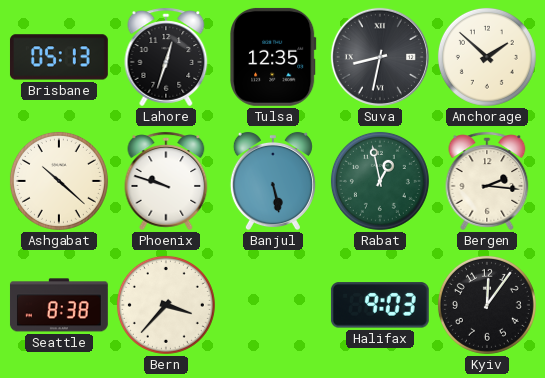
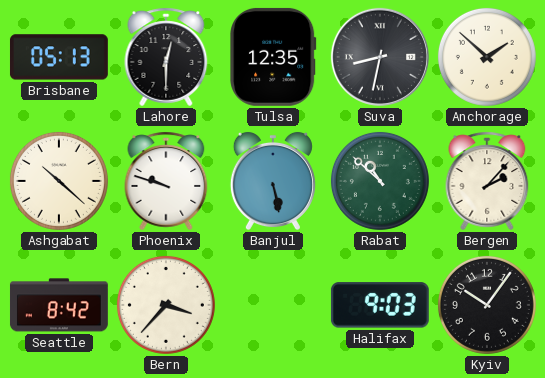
Lahore: 12:33 -> 12:30 (166, 57)
Rabat: 12:58 -> 10:52 (380, 181)
Bergen: 2:16 -> 2:07 (487, 181)
Seattle: 8:38 -> 8:42 (59, 305)
Kyiv: 12:06 -> 10:06 (487, 305)
